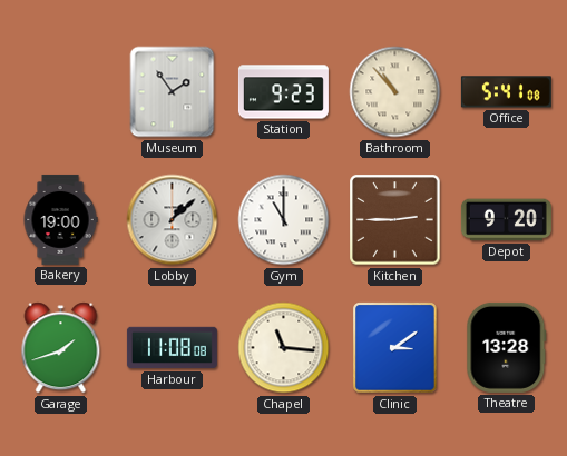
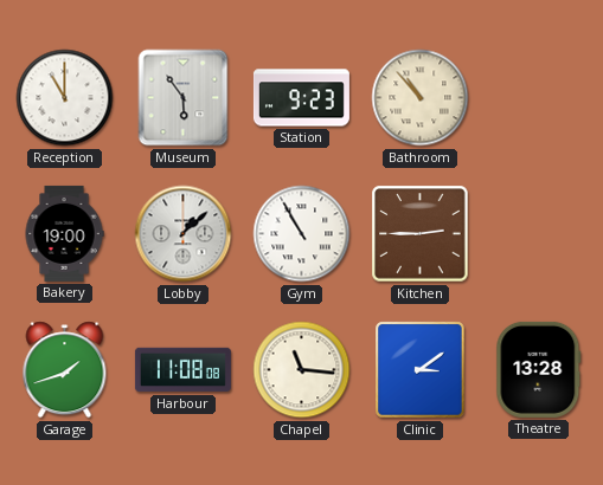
Reception: none -> 11:00 (65, 98)
Museum: 1:54 -> 5:54 (184, 98)
Office: 5:41 -> none (506, 92)
Gym: 11:00 -> 10:55 (302, 234)
Depot: 9:20 -> none (506, 220)
